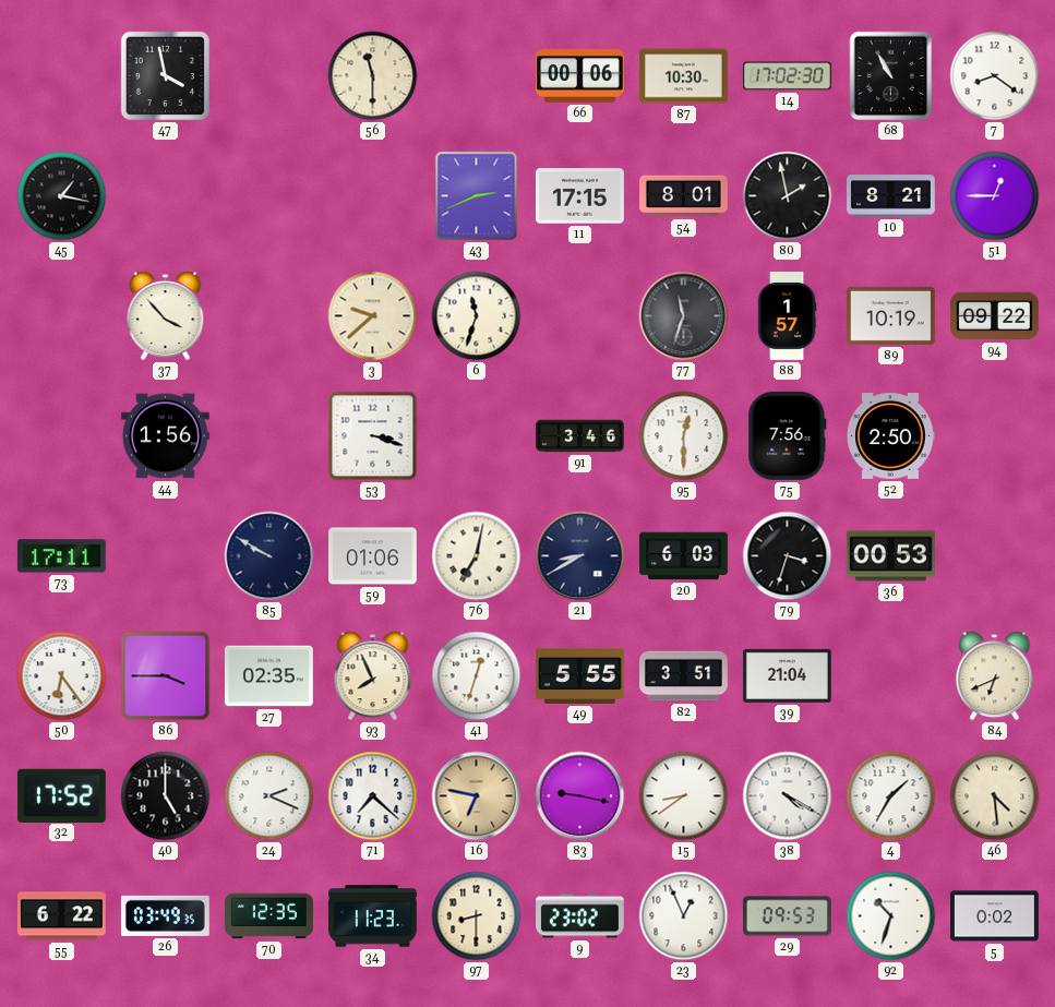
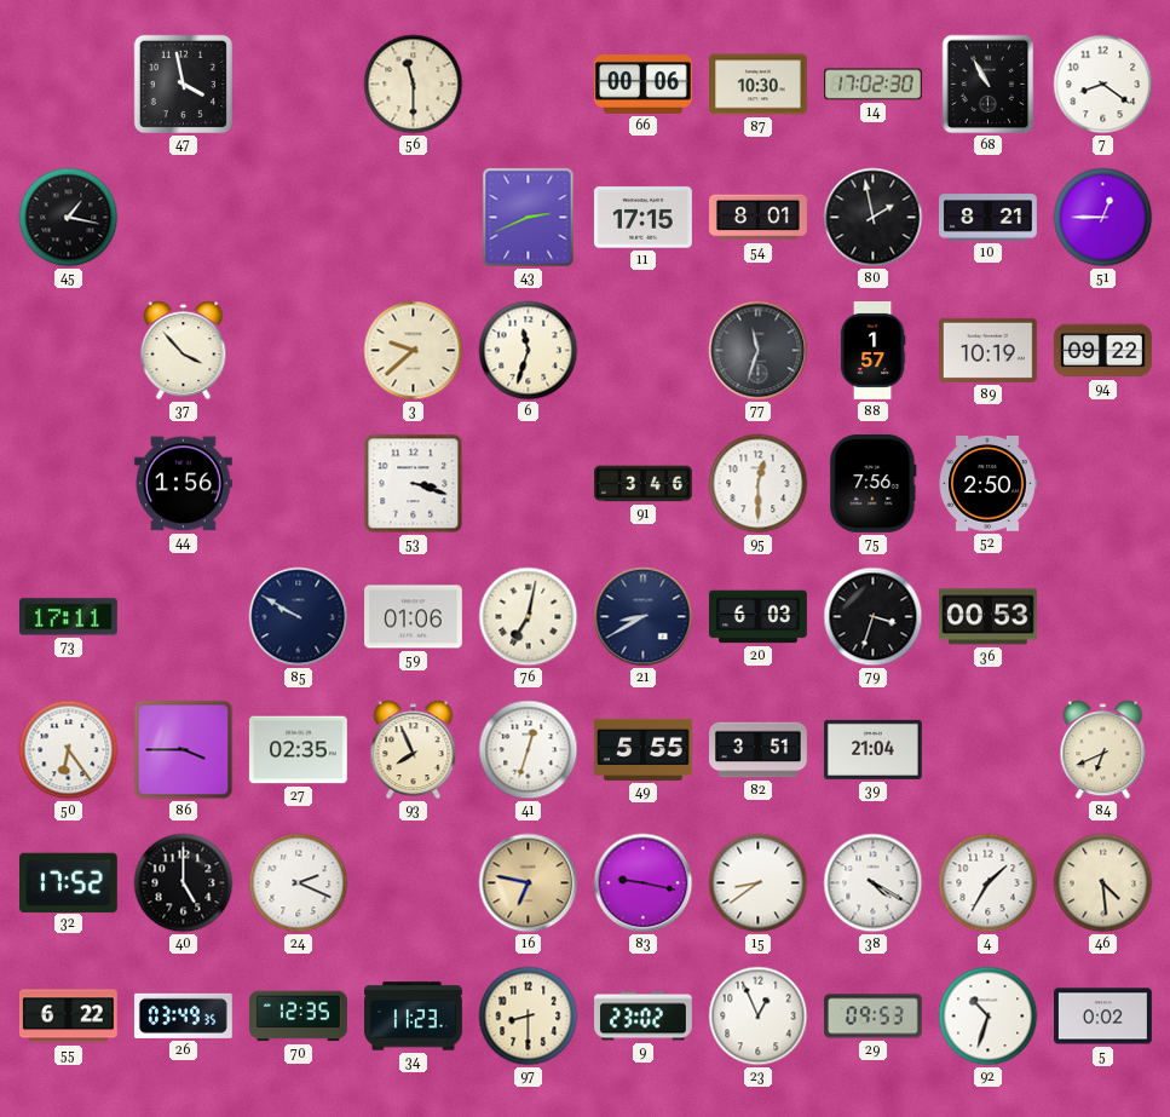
71: 7:22 -> none (373, 796)
